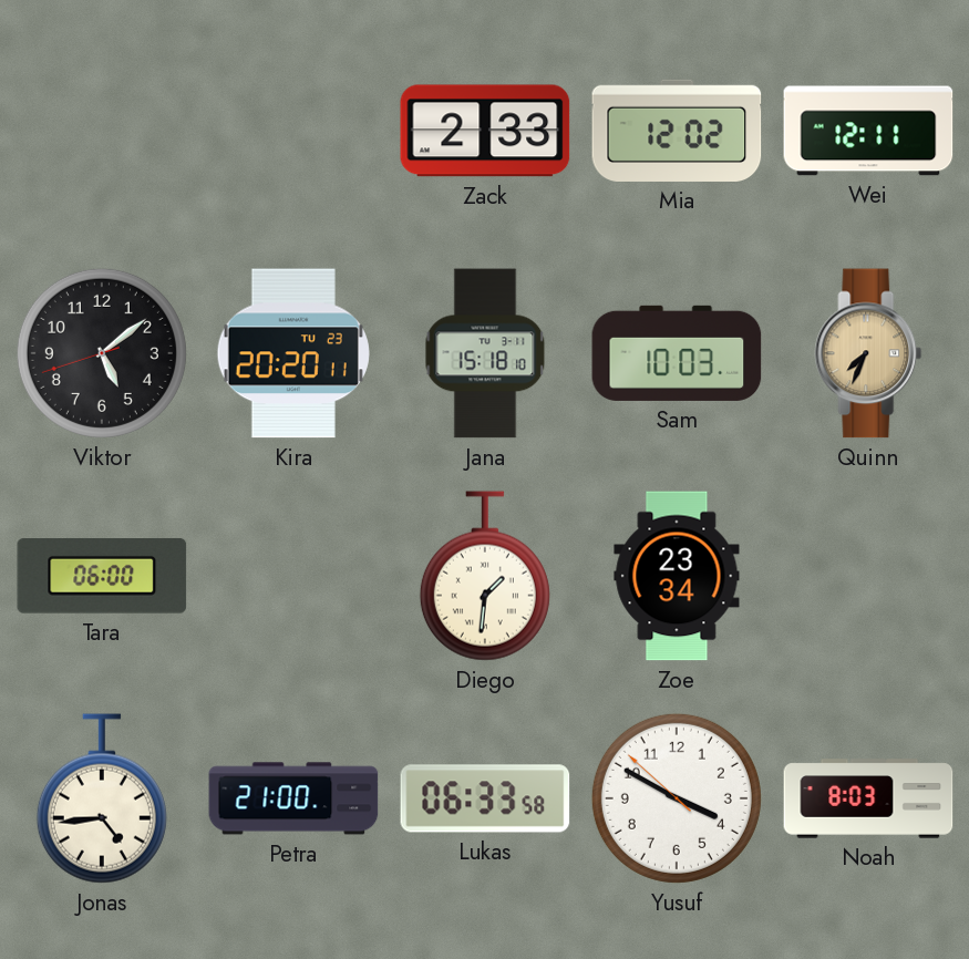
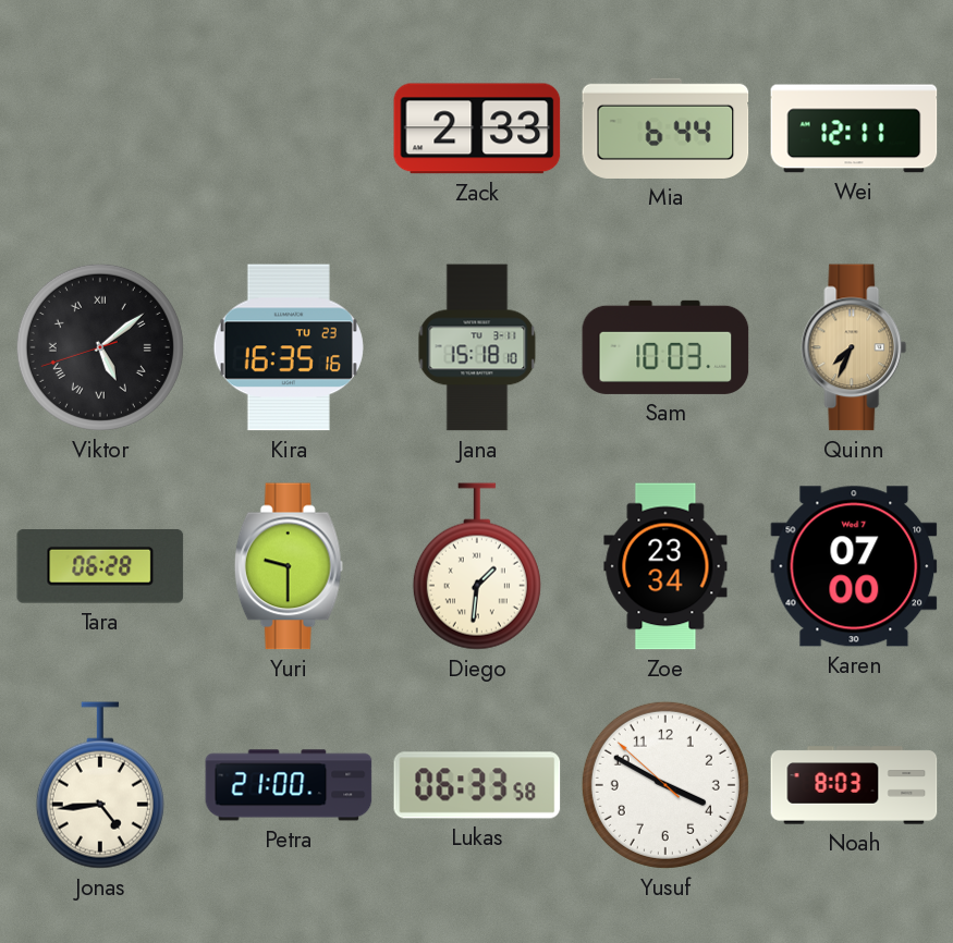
Mia: 12:02 -> 6:44 (665, 128)
Viktor numerals: Arabic -> Roman (100, 347)
Kira: 20:20 -> 16:35 (289, 347)
Tara: 06:00 -> 06:28 (100, 567)
Yuri: none -> 9:30 (289, 566)
Karen: none -> 07:00 (854, 566)
